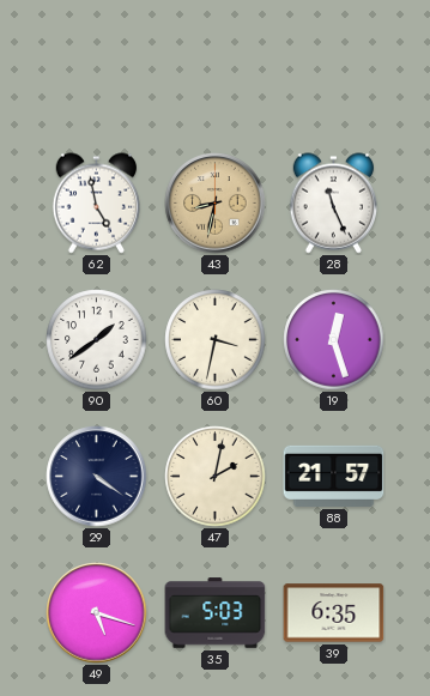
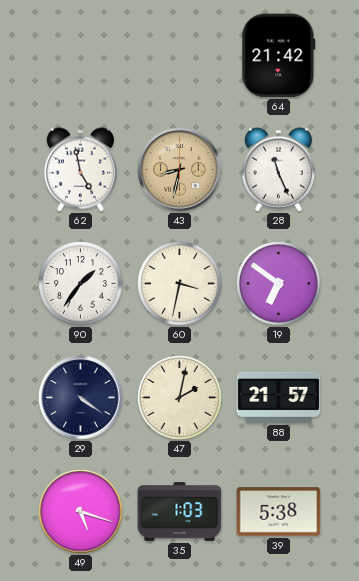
64: none -> 21:42 (279, 56)
90: 1:39 -> 1:36 (81, 284)
19: 12:27 -> 6:51 (279, 284)
35: 5:03 -> 1:03 (180, 512)
39: 6:35 -> 5:38 (279, 512)
